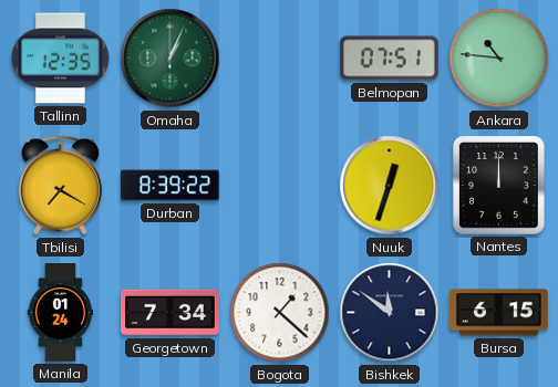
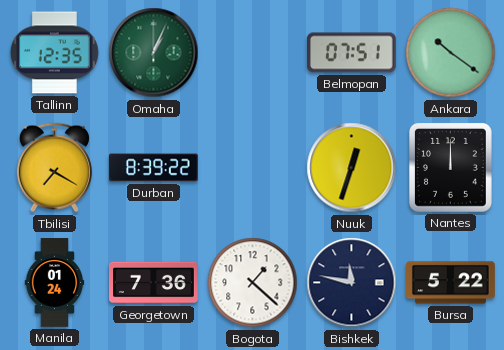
Ankara: 10:46 -> 10:21 (451, 53)
Georgetown: 7:34 -> 7:36 (154, 283)
Bishkek: 11:51 -> 11:47 (352, 283)
Bursa: 6:15 -> 5:22 (451, 283)
